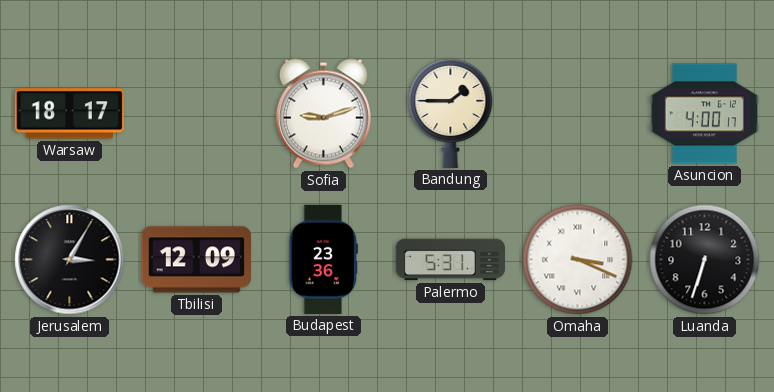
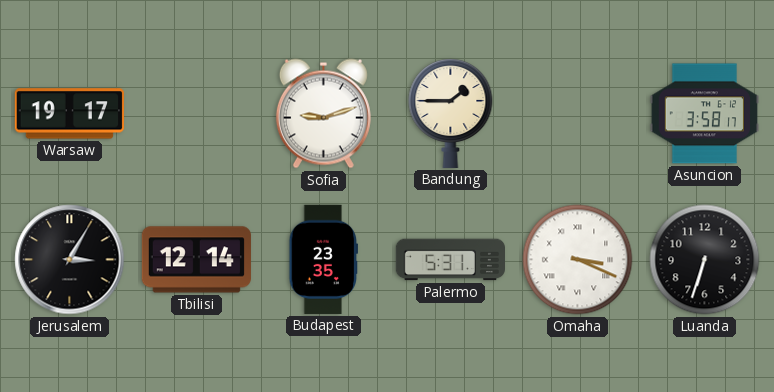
Warsaw: 18:17 -> 19:17 (69, 114)
Asuncion: 4:00 -> 3:58 (704, 114)
Tbilisi: 12:09 -> 12:14 (196, 260)
Budapest: 23:36 -> 23:35 (323, 259)
